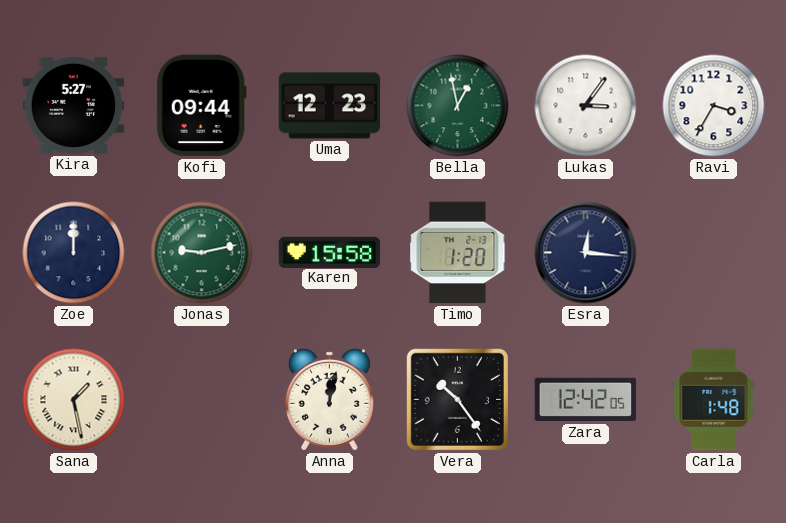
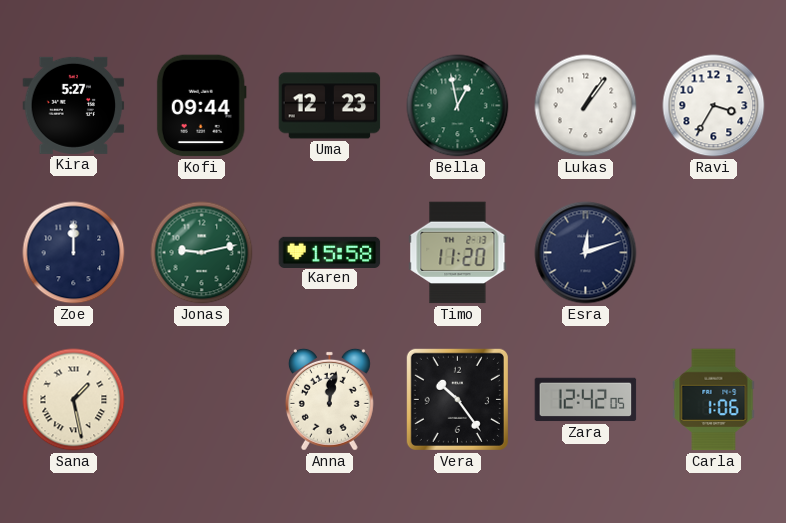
Lukas: 3:06 -> 1:06 (586, 106)
Timo: 1:20 -> 11:20 (458, 253)
Esra: 12:16 -> 12:12 (586, 253)
Carla: 1:48 -> 1:06 (714, 400)
